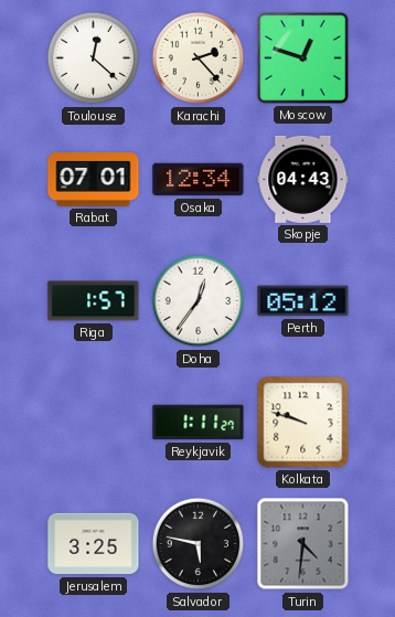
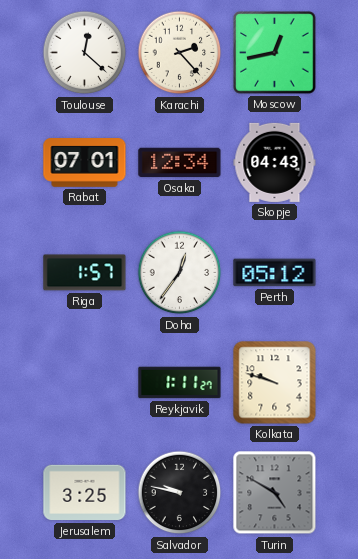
Moscow: 12:48 -> 12:43 (275, 53)
Salvador: 5:47 -> 9:47 (180, 493)
Turin: 4:31 -> 4:50 (275, 493)
